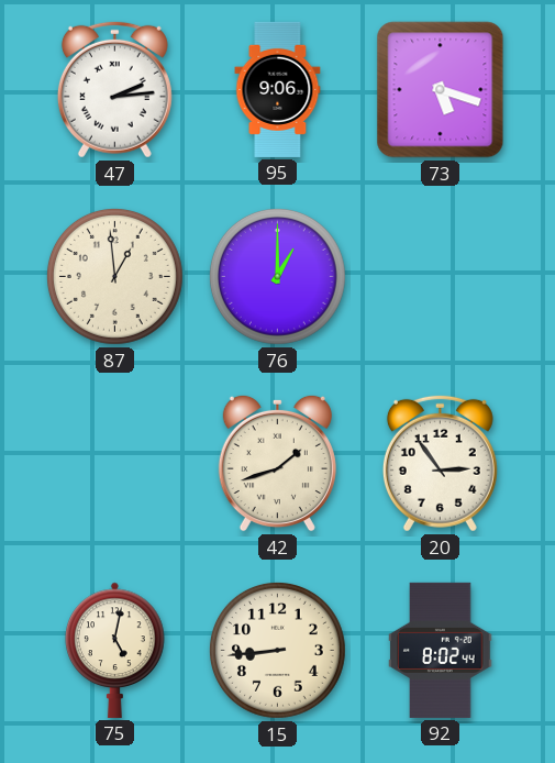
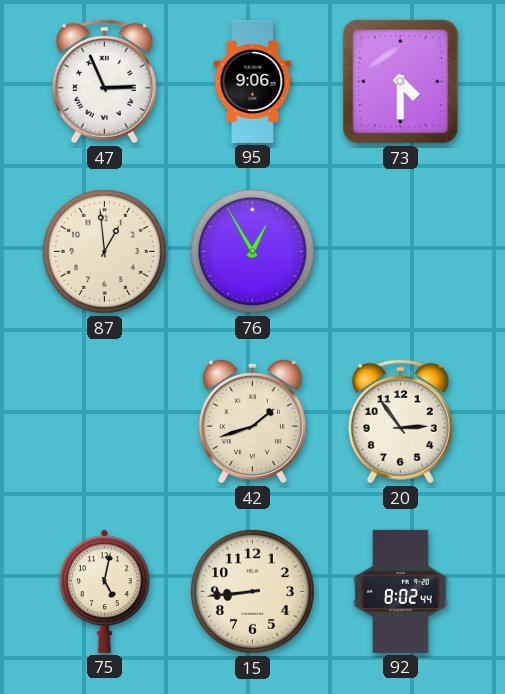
47: 2:14 -> 2:56 (104, 81)
73: 5:18 -> 4:30 (401, 82)
76: 1:00 -> 12:55 (252, 251)
